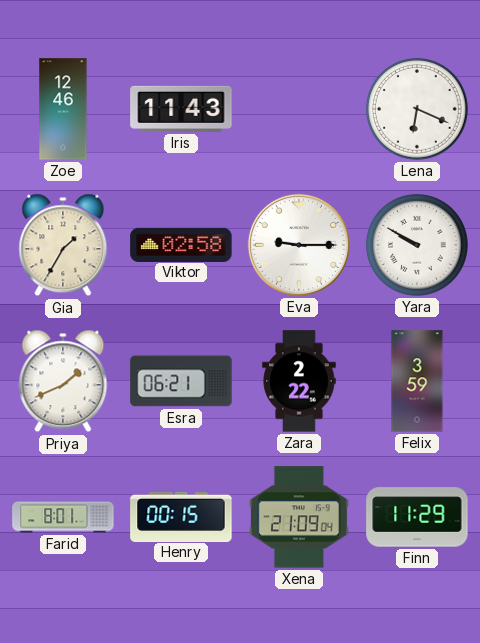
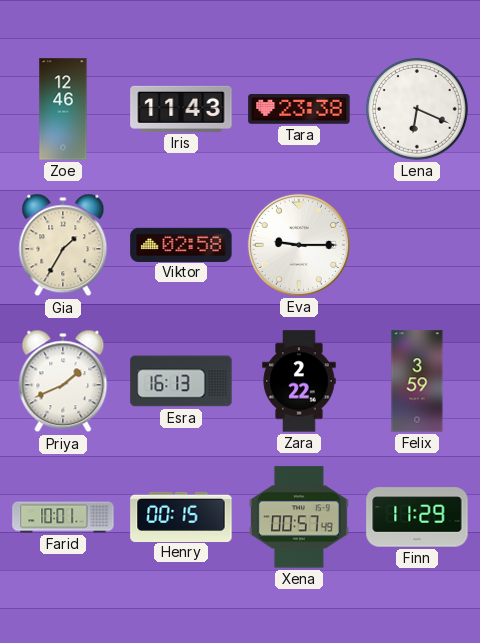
Tara: none -> 23:38 (299, 109)
Yara: 9:50 -> none (417, 245)
Esra: 06:21 -> 16:13 (181, 381)
Farid: 8:01 -> 10:01 (63, 517)
Xena: 21:09 -> 00:57 (299, 517)
